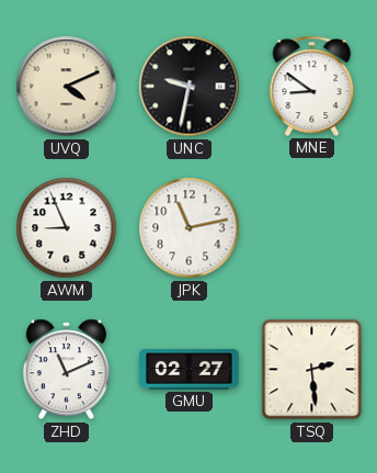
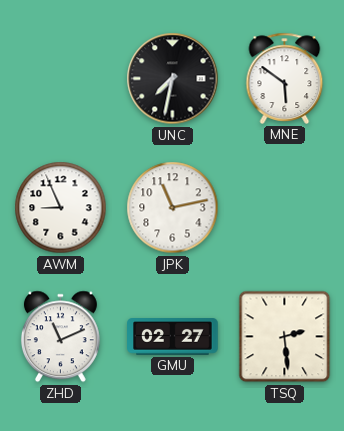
UVQ: 4:11 -> none (67, 87)
UNC: 9:32 -> 7:32 (173, 79)
MNE: 8:51 -> 5:51 (285, 78)
